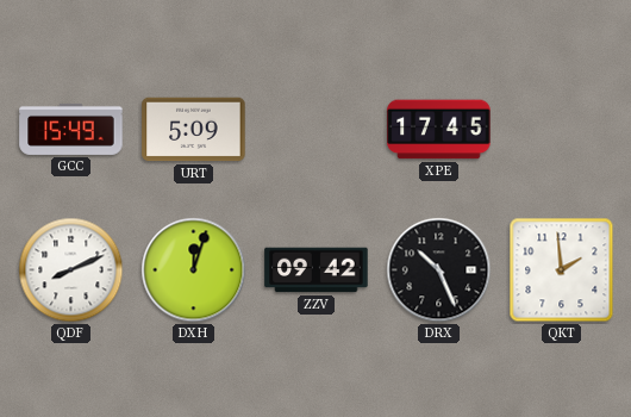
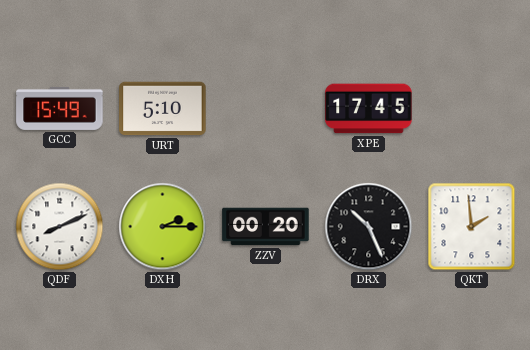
URT: 5:09 -> 5:10 (163, 109)
DXH: 12:03 -> 2:15 (163, 227)
ZZV: 09:42 -> 00:20 (266, 227)
